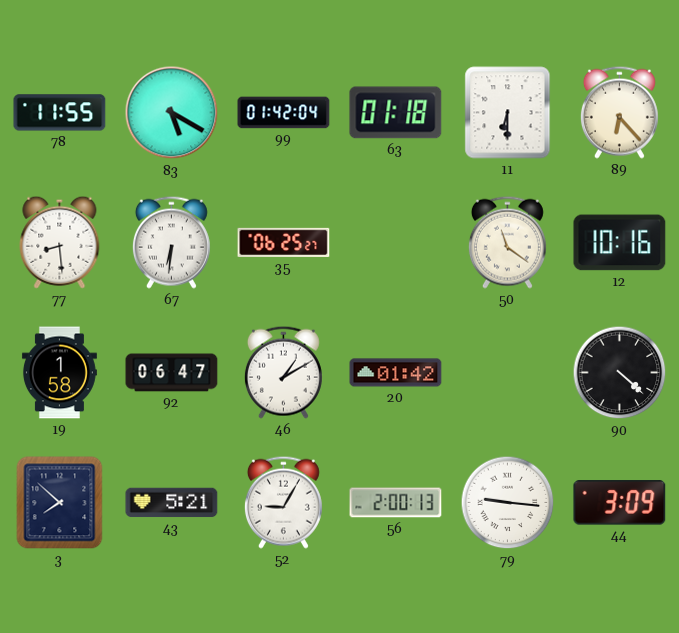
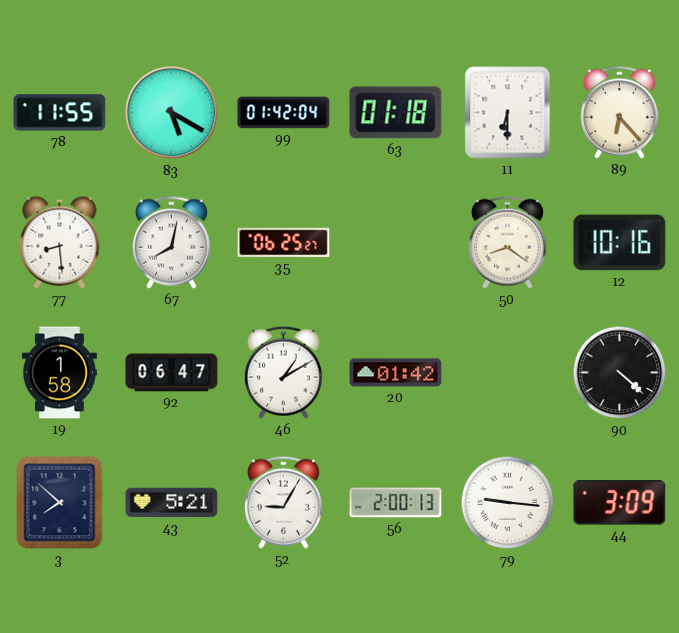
67: 6:31 -> 8:02 (171, 242)
50: 11:21 -> 8:21 (507, 242)
